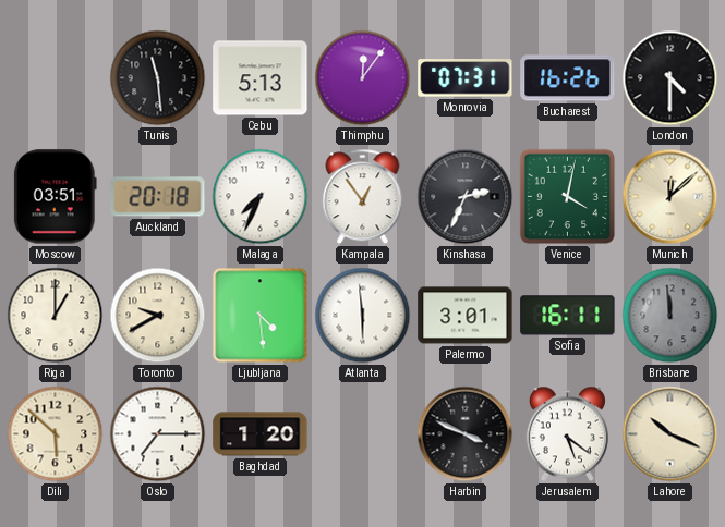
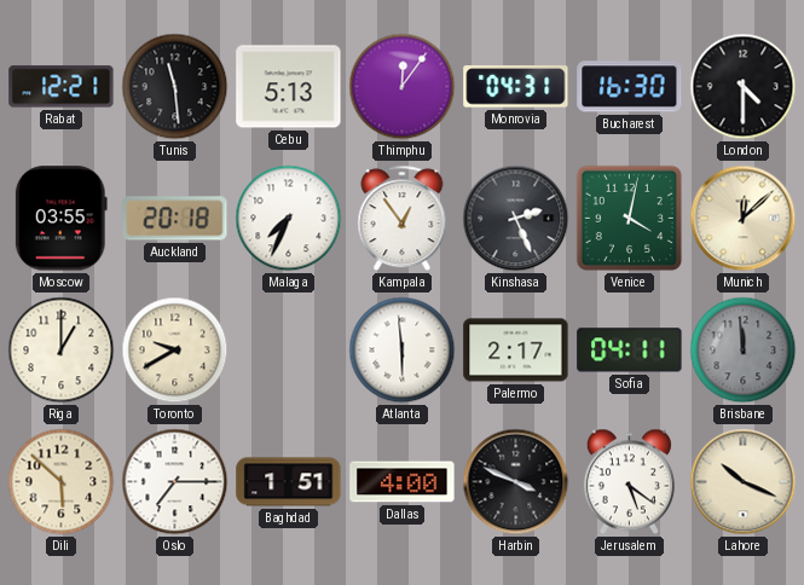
Rabat: none -> 12:21 (62, 87)
Monrovia: 07:31 -> 04:31 (516, 87)
Bucharest: 16:26 -> 16:30 (630, 87)
Moscow: 03:51 -> 03:55 (60, 219)
Kinshasa: 2:34 -> 2:26 (516, 219)
Ljubljana: 4:29 -> none (261, 316)
Palermo: 3:01 -> 2:17 (516, 351)
Sofia: 16:11 -> 04:11 (630, 351)
Baghdad: 1:20 -> 1:51 (289, 482)
Dallas: none -> 4:00 (403, 482)
